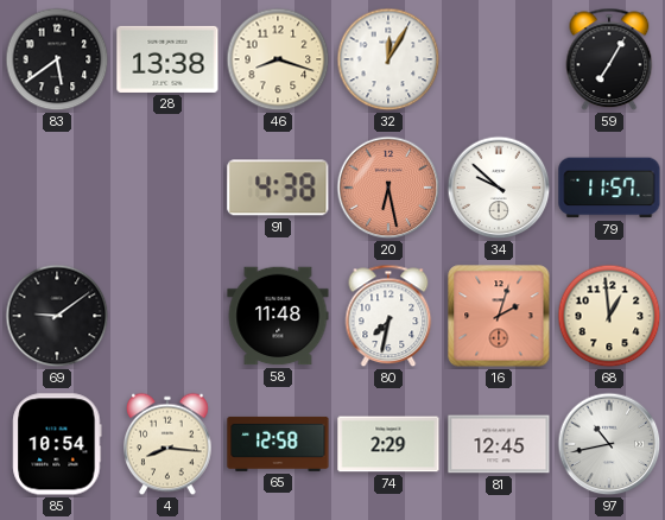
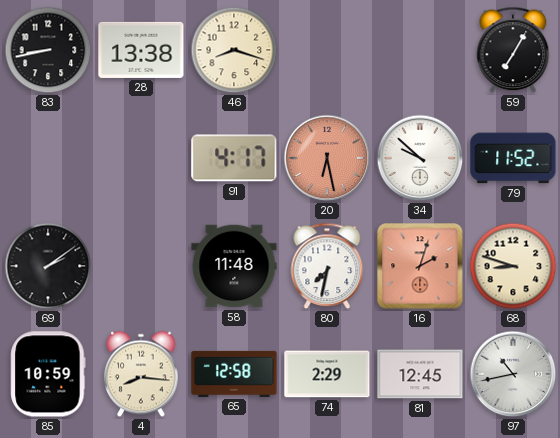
83: 5:39 -> 8:43 (48, 50)
32: 12:05 -> none (388, 59)
91: 4:38 -> 4:17 (234, 158)
79: 11:57 -> 11:52 (513, 158)
69: 9:09 -> 2:09 (48, 266)
68: 12:59 -> 8:48 (513, 266)
85: 10:54 -> 10:59 (48, 374)
